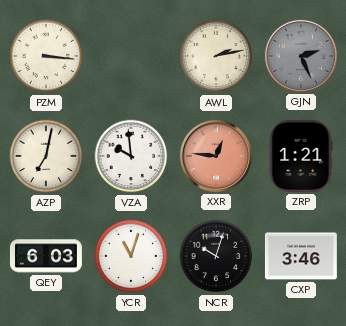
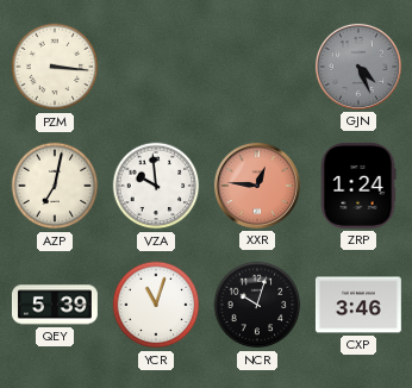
AWL: 2:13 -> none (216, 56)
GJN: 2:26 -> 4:26 (358, 67)
ZRP: 1:21 -> 1:24 (358, 186)
QEY: 6:03 -> 5:39 (55, 305)
